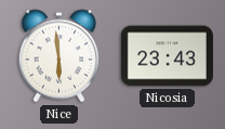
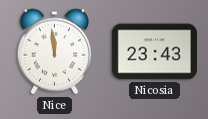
Nice: 5:59 -> 11:59 (55, 52)
